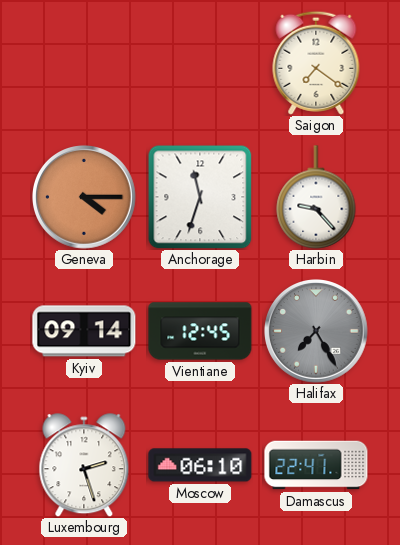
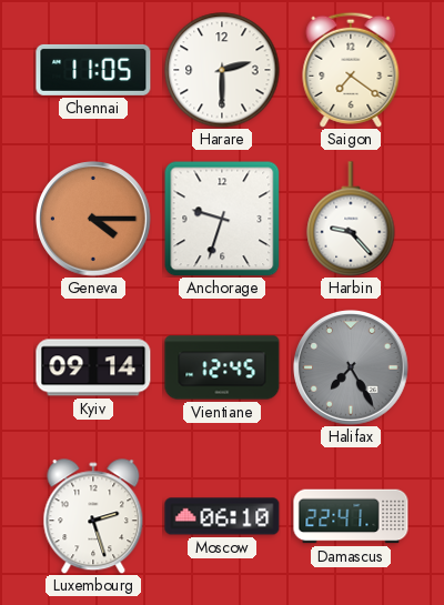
Chennai: none -> 11:05 (93, 70)
Harare: none -> 2:30 (222, 70)
Anchorage: 11:33 -> 9:33 (222, 219)
